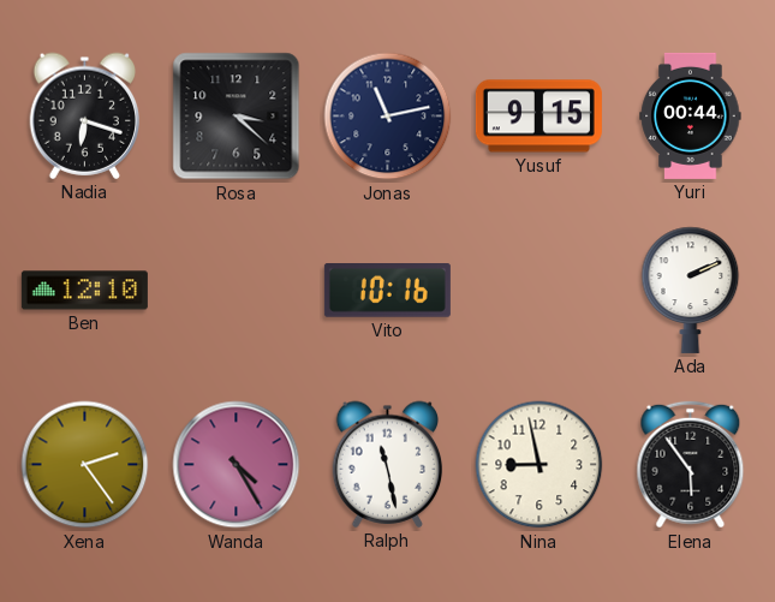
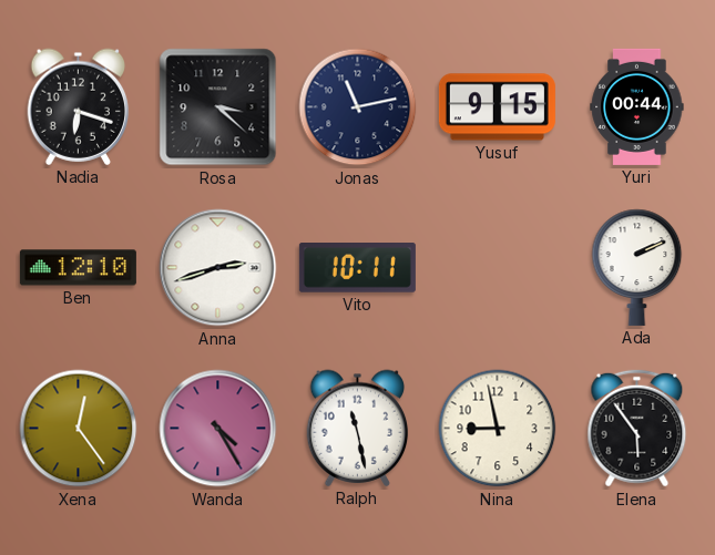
Anna: none -> 2:42 (218, 268)
Vito: 10:16 -> 10:11 (357, 268)
Xena: 2:24 -> 12:24 (79, 429)
